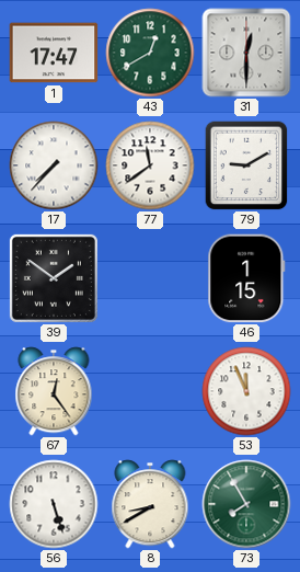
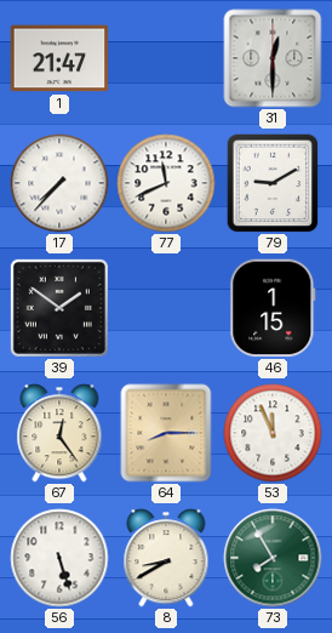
1: 17:47 -> 21:47 (59, 58)
43: 12:40 -> none (150, 53)
77: 11:39 -> 11:41 (166, 183)
64: none -> 8:15 (166, 433)
